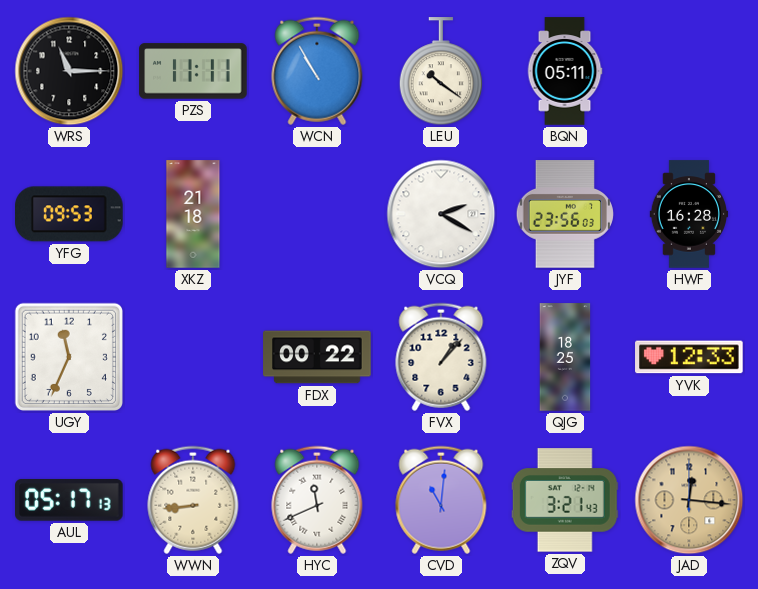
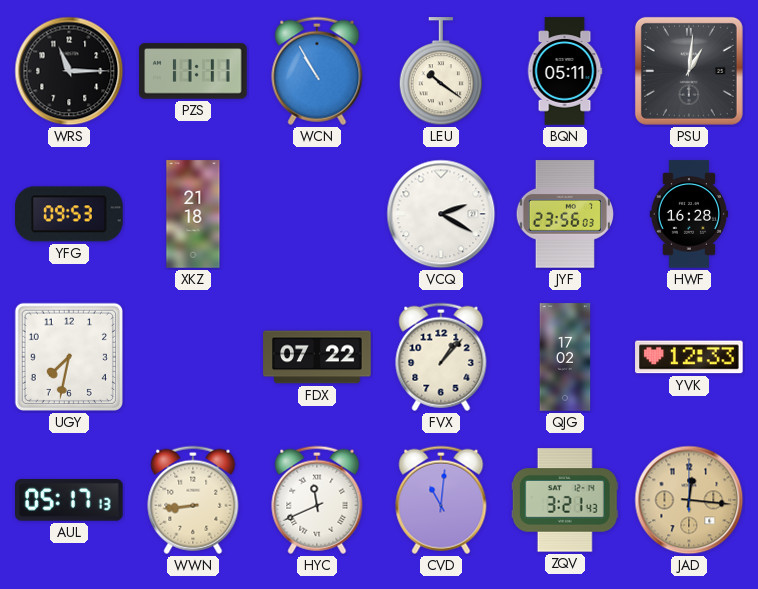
PSU: none -> 1:01 (689, 71)
UGY: 11:34 -> 7:32 (69, 357)
FDX: 00:22 -> 07:22 (317, 357)
QJG: 18:25 -> 17:02 (565, 357)
